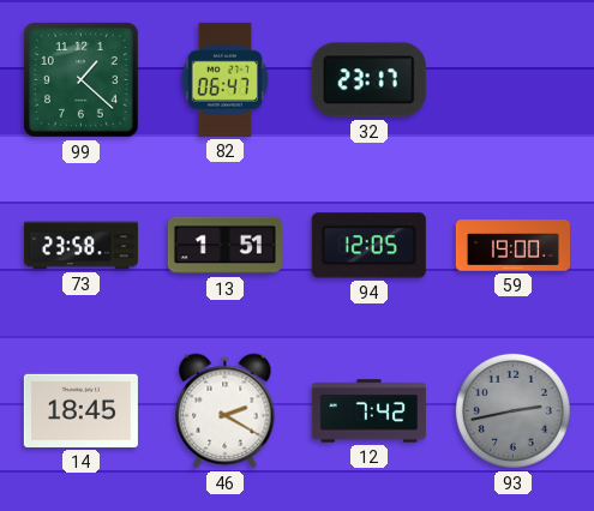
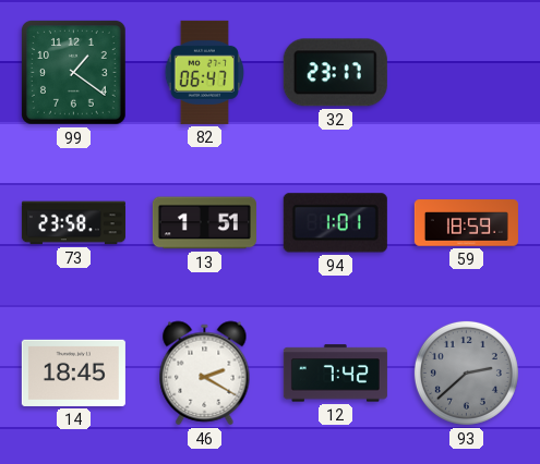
99: 1:22 -> 1:21 (73, 72)
94: 12:05 -> 1:01 (335, 223)
59: 19:00 -> 18:59 (466, 223)
93: 2:43 -> 2:38 (466, 373)
